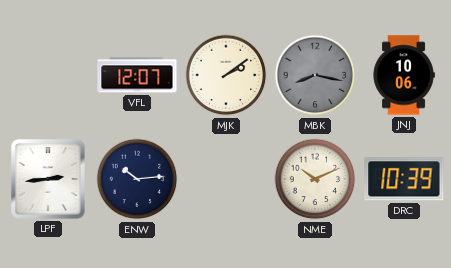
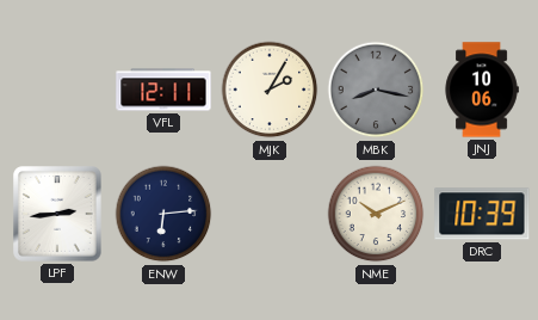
VFL: 12:07 -> 12:11 (163, 90)
MJK: 2:09 -> 2:05 (270, 90)
ENW: 10:14 -> 6:14 (163, 214)
